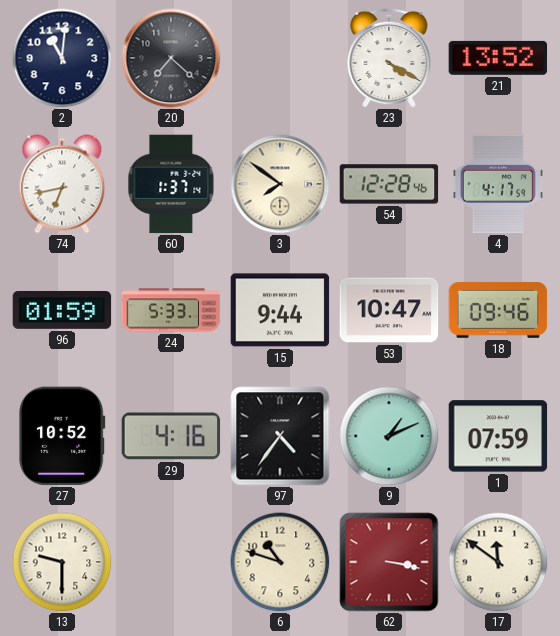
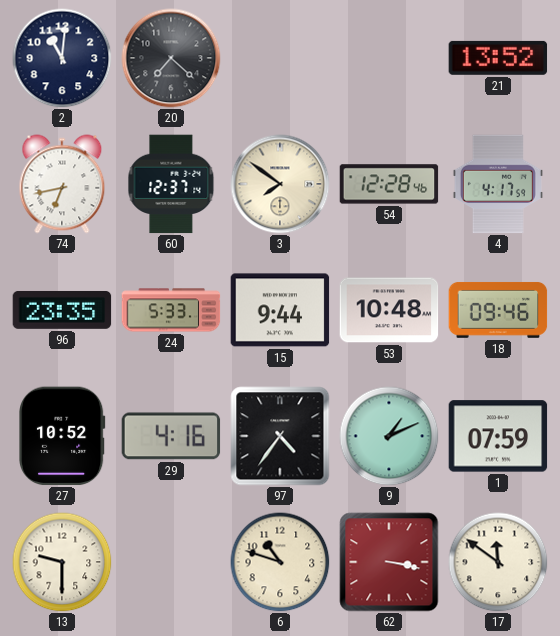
23: 4:20 -> none (389, 58)
60: 1:37 -> 12:37 (171, 184)
96: 01:59 -> 23:35 (62, 310)
53: 10:47 -> 10:48 (389, 310)
